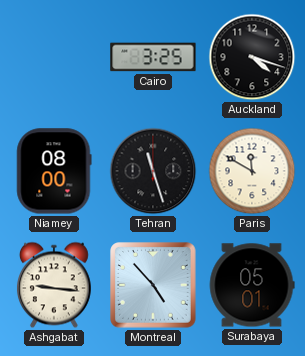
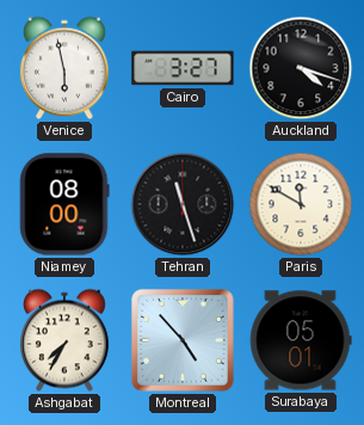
Venice: none -> 5:58 (64, 68)
Cairo: 3:25 -> 3:27 (183, 68)
Ashgabat: 9:16 -> 7:35 (64, 340)
